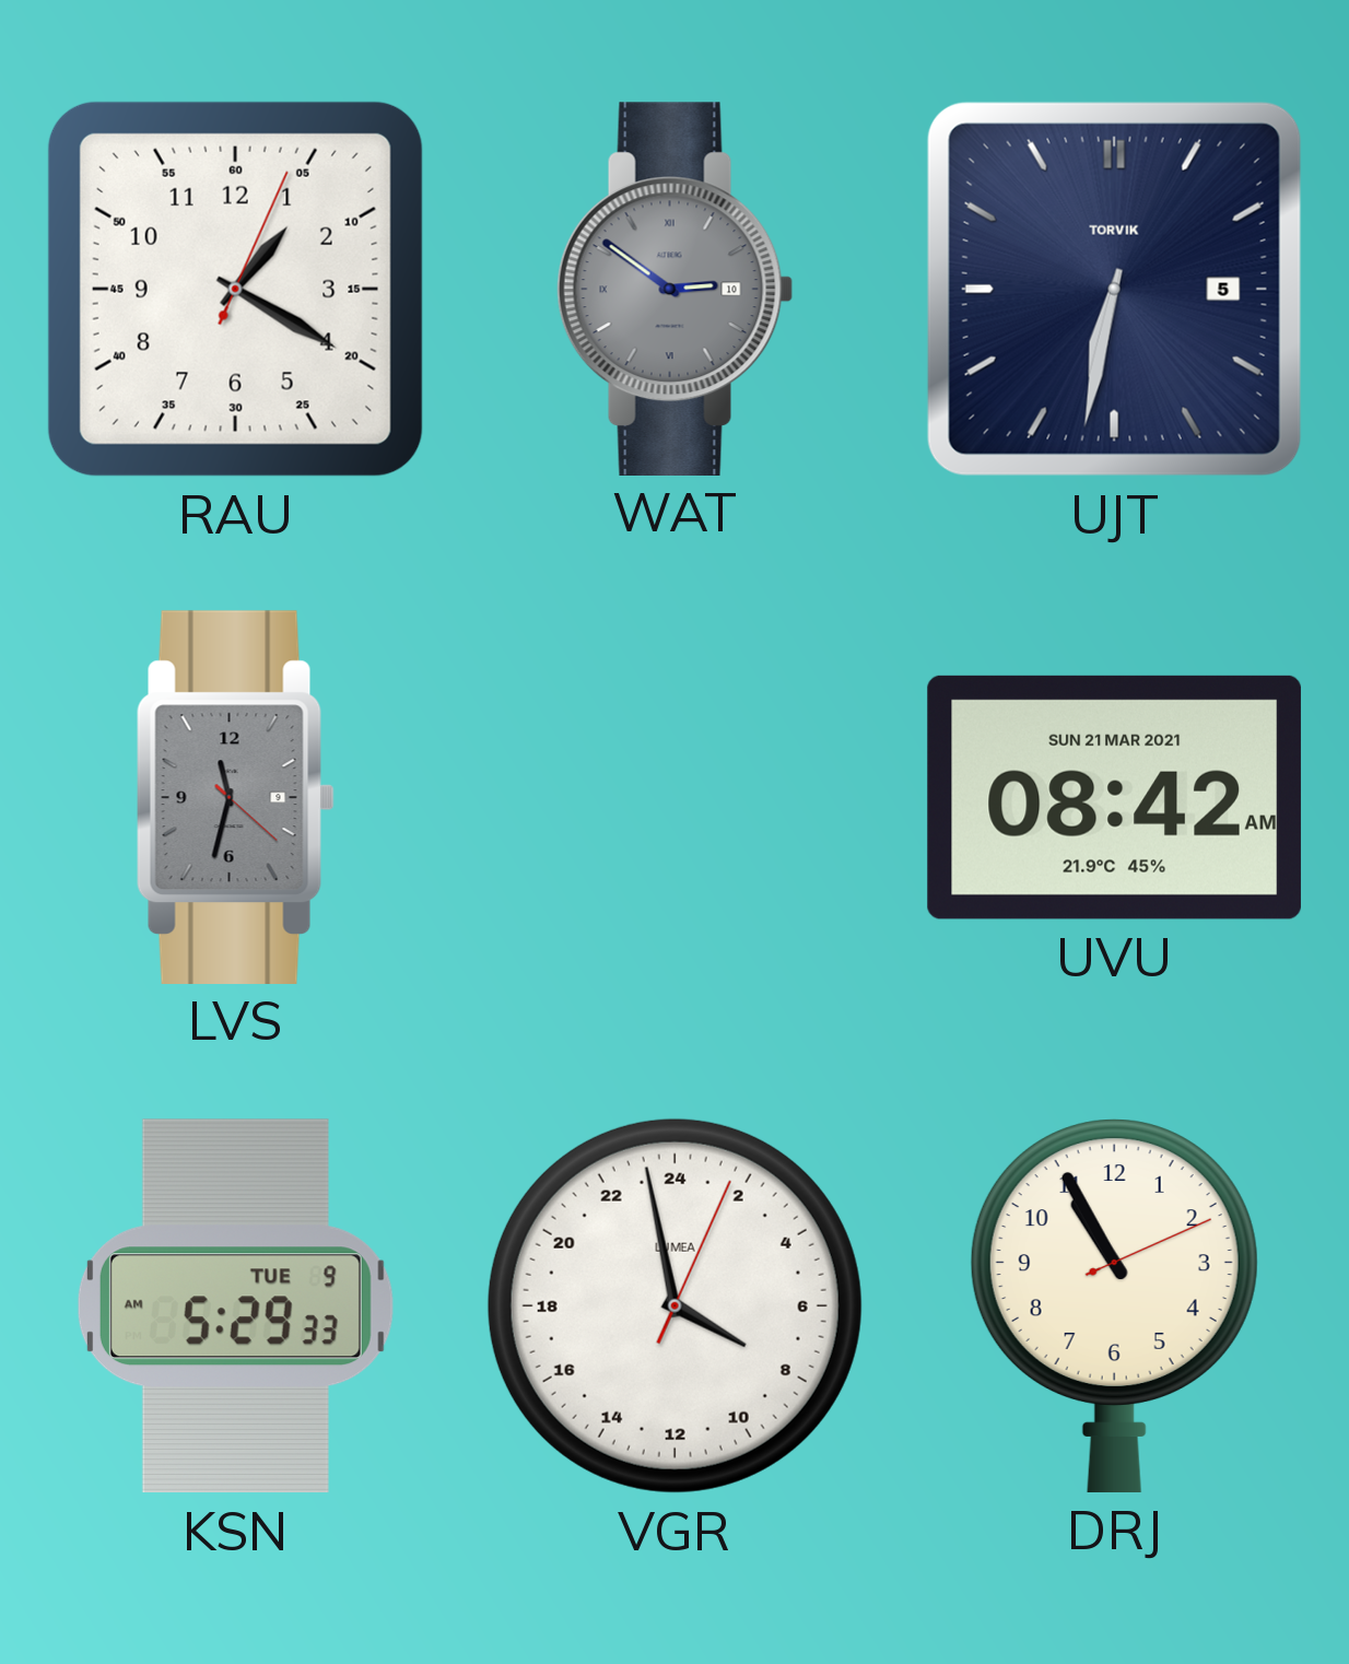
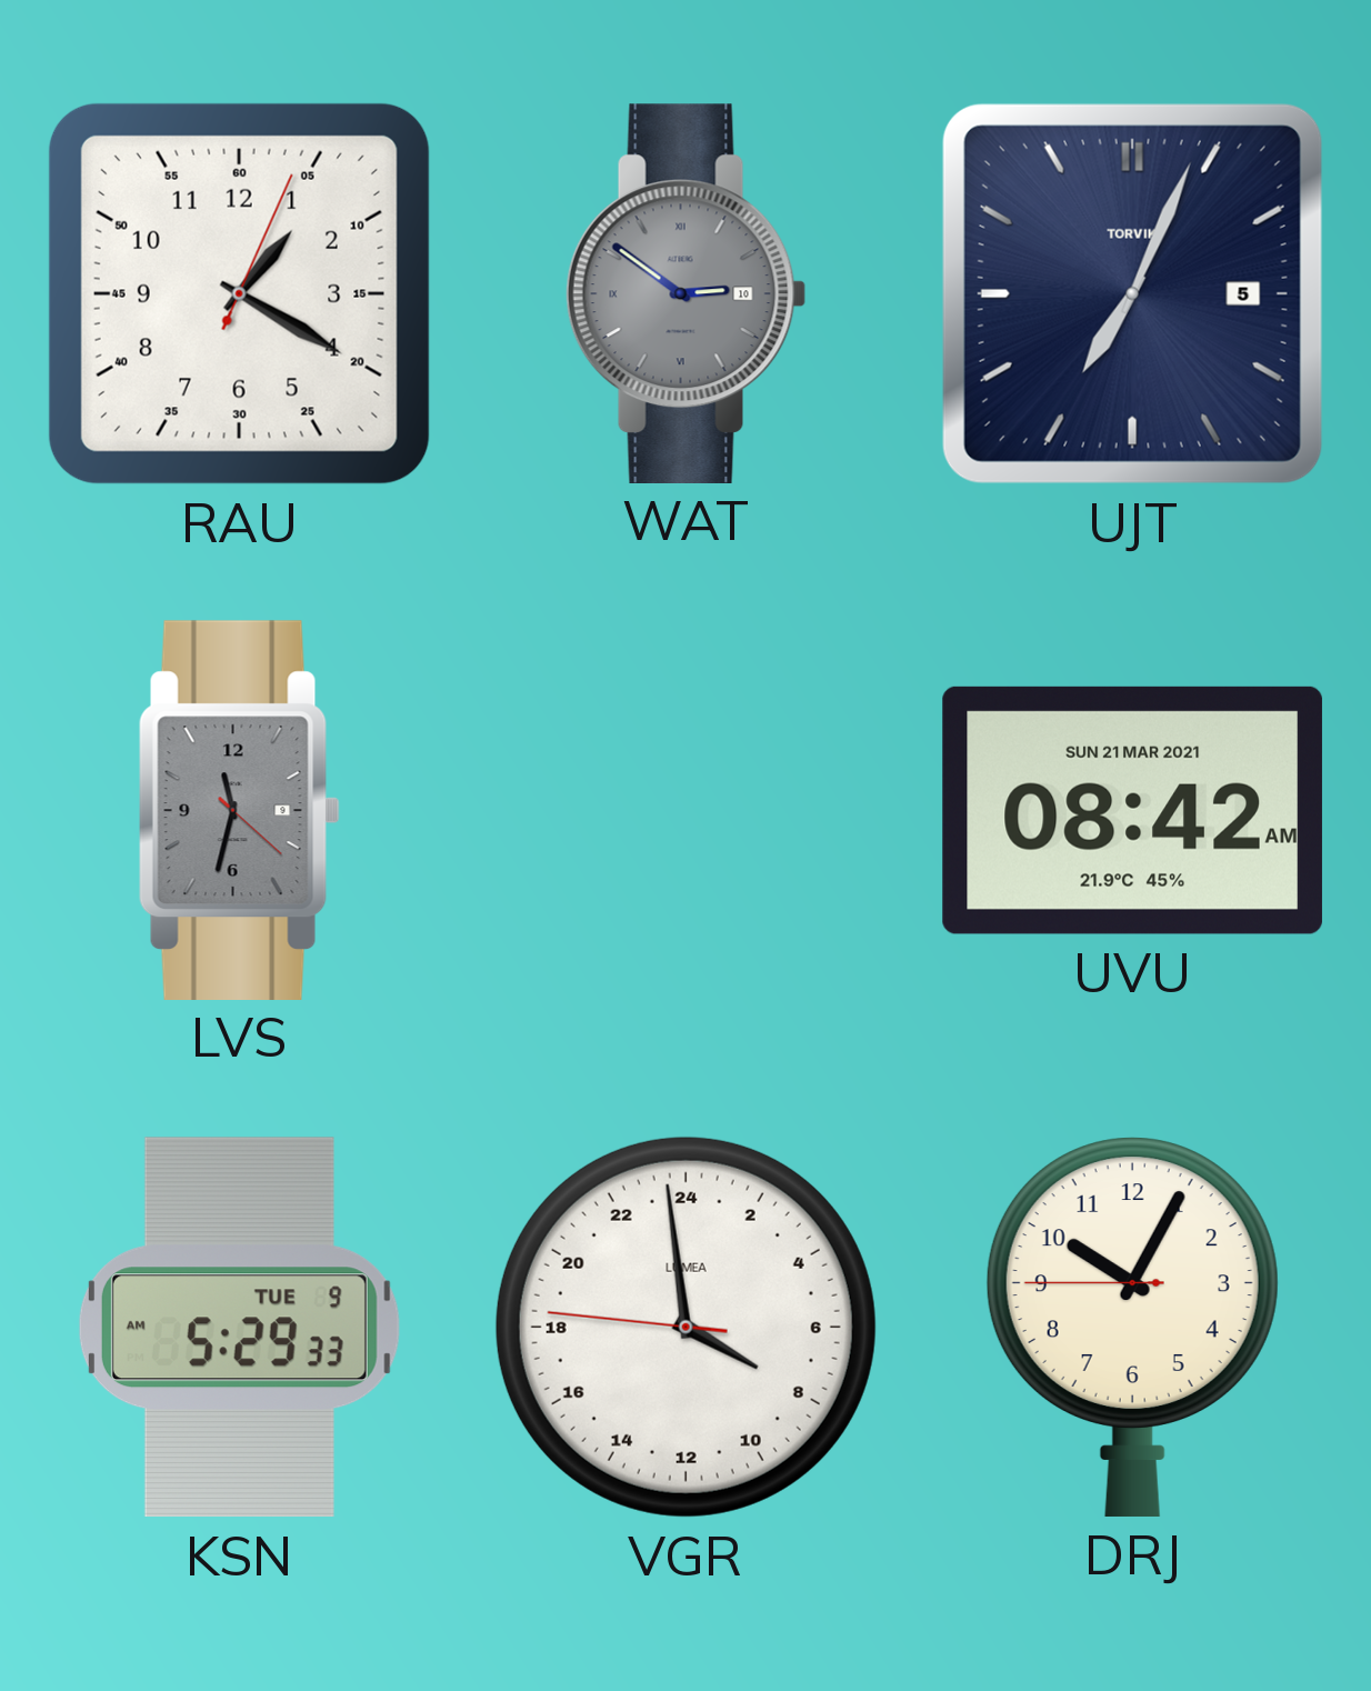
UJT: 6:32 -> 7:04 (1132, 293)
VGR: 7:58:04 -> 7:58:46 (685, 1327)
DRJ: 10:55 -> 10:04 (1132, 1327)
